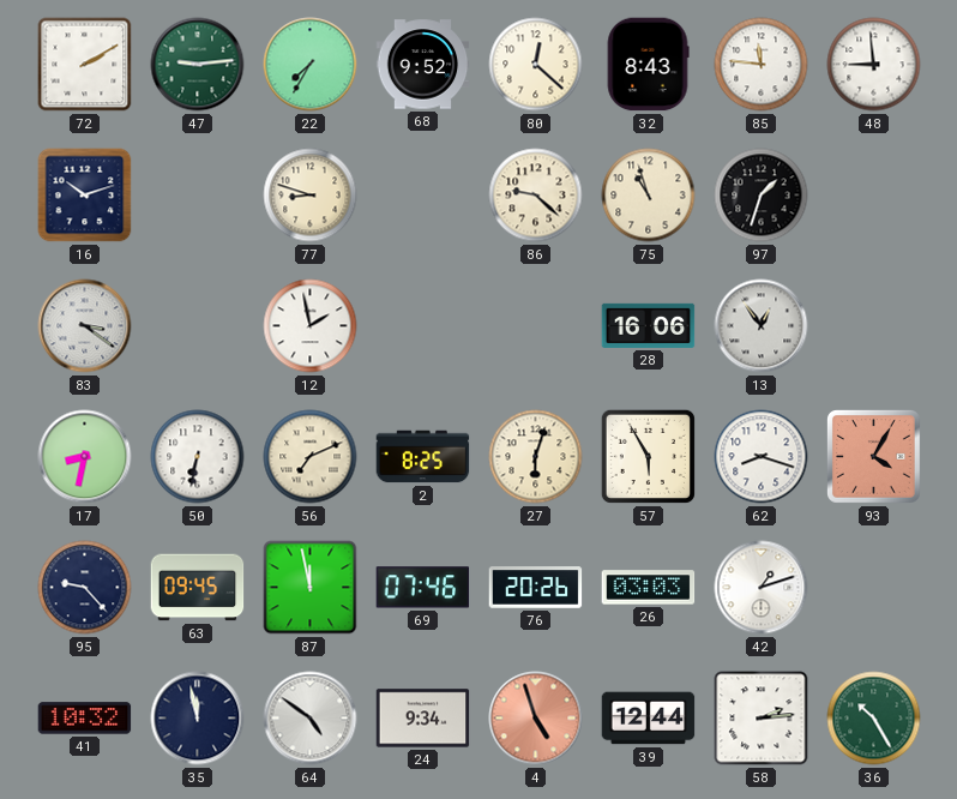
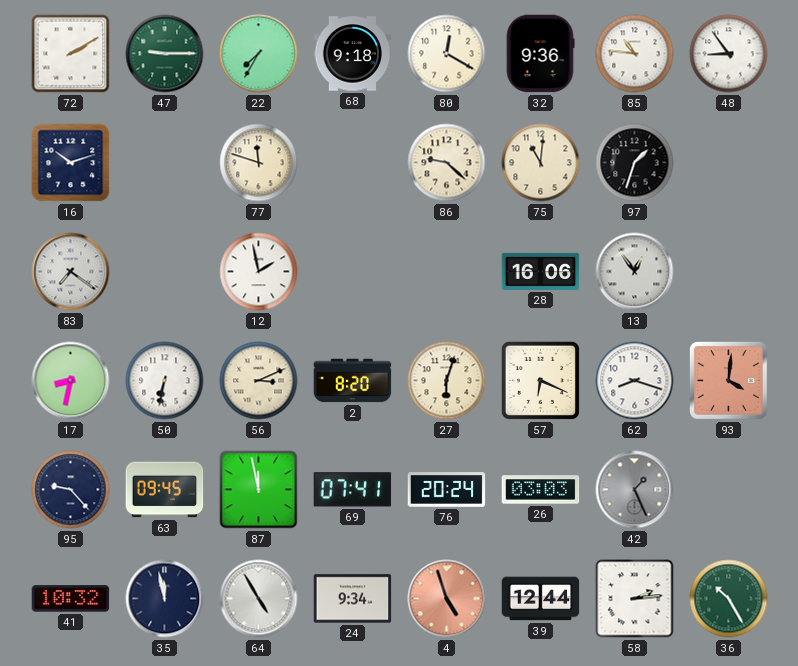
47: 9:14 -> 9:15 (165, 54)
68: 9:52 -> 9:18 (353, 54)
80: 12:22 -> 12:20 (447, 54)
32: 8:43 -> 9:36 (540, 54)
85: 11:46 -> 10:46 (635, 54)
48: 8:59 -> 8:54 (729, 54)
77: 8:48 -> 11:48 (259, 163)
75: 10:57 -> 11:01 (541, 163)
83: 3:21 -> 7:21 (71, 272)
56: 7:11 -> 3:11 (259, 381)
2: 8:25 -> 8:20 (353, 381)
57: 5:55 -> 6:19 (540, 380)
93: 4:05 -> 4:01 (729, 381)
69: 07:46 -> 07:41 (353, 490)
76: 20:26 -> 20:24 (447, 490)
42: 1:12 -> 1:26 (635, 490)
42 dial: white -> grey (635, 490)
64: 4:51 -> 4:55 (259, 599)
